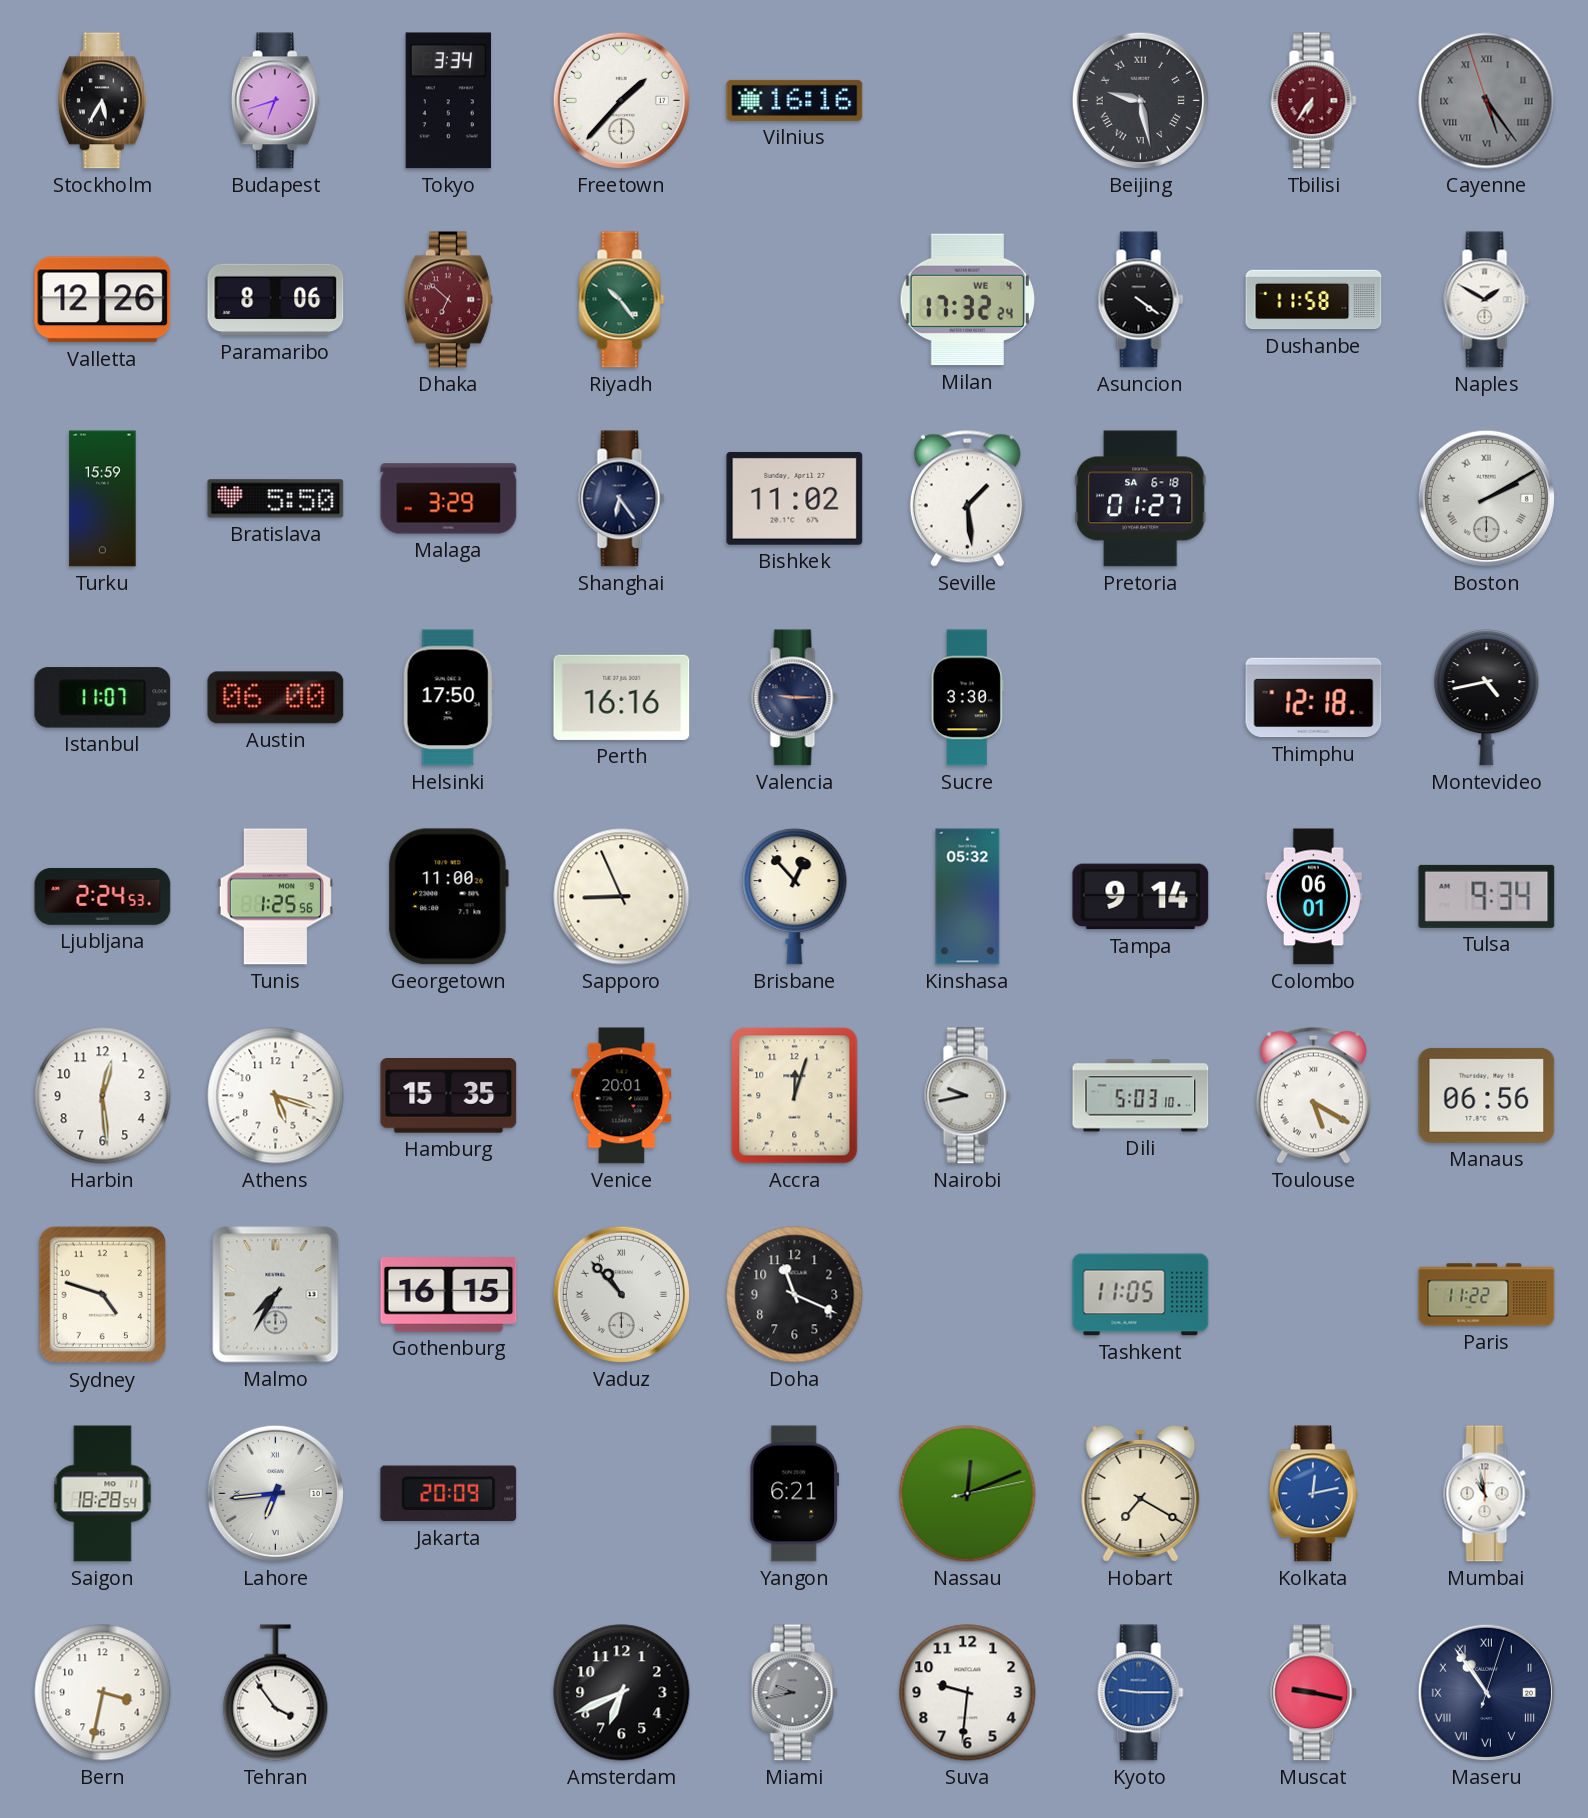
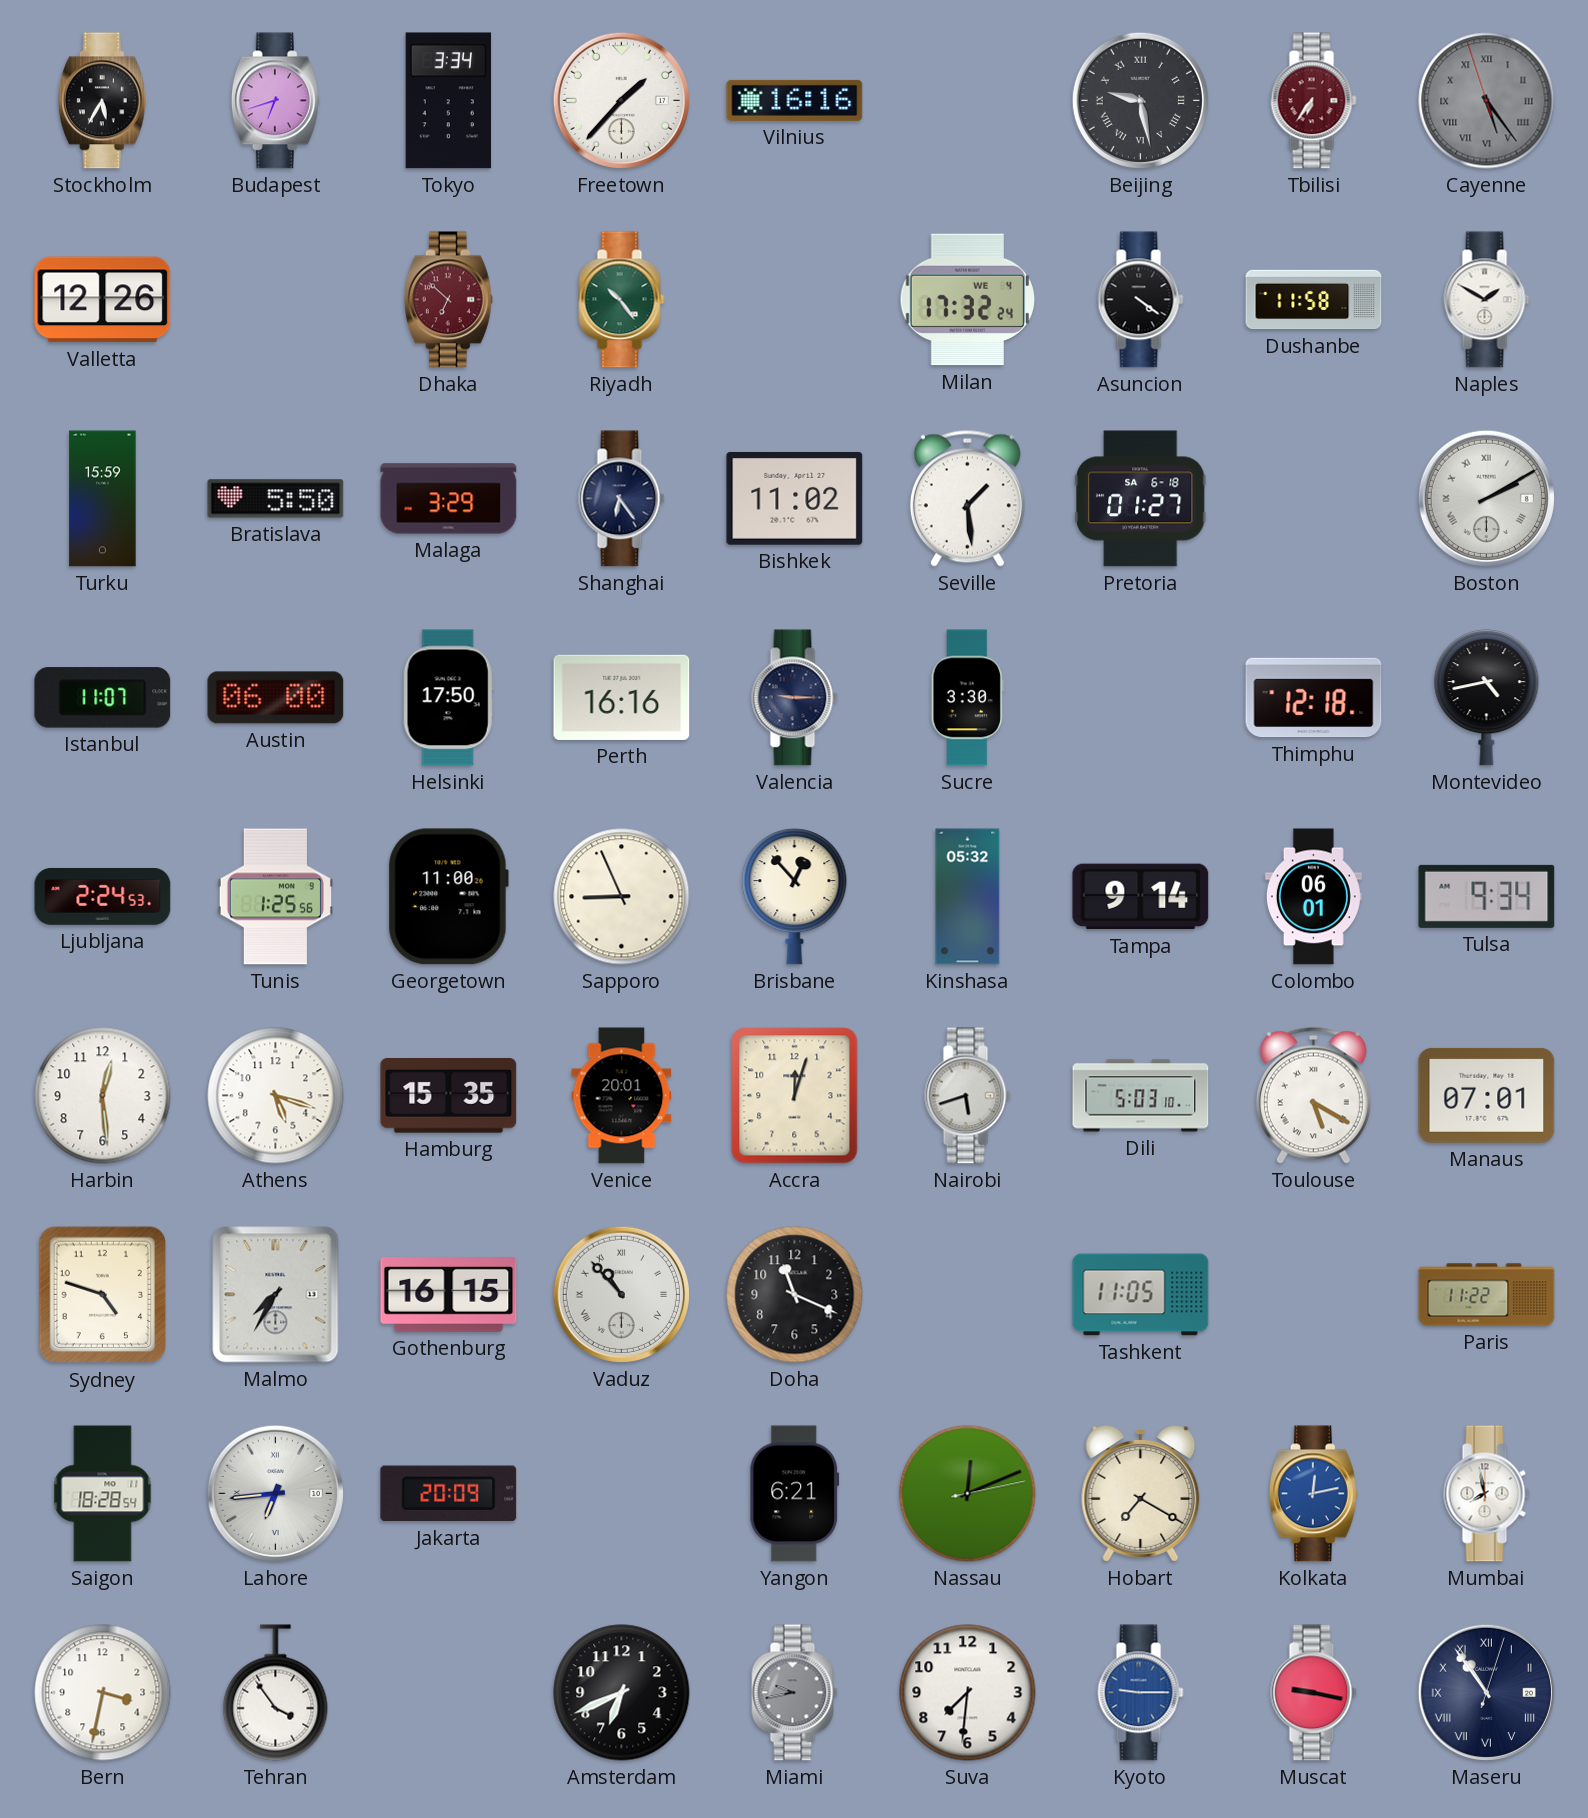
Paramaribo: 8:06 -> none (276, 300)
Nairobi: 9:43 -> 5:42 (968, 1096)
Manaus: 06:56 -> 07:01 (1487, 1095)
Mumbai: 10:58 -> 7:58 (1487, 1494)
Suva: 9:31 -> 7:31 (968, 1693)
